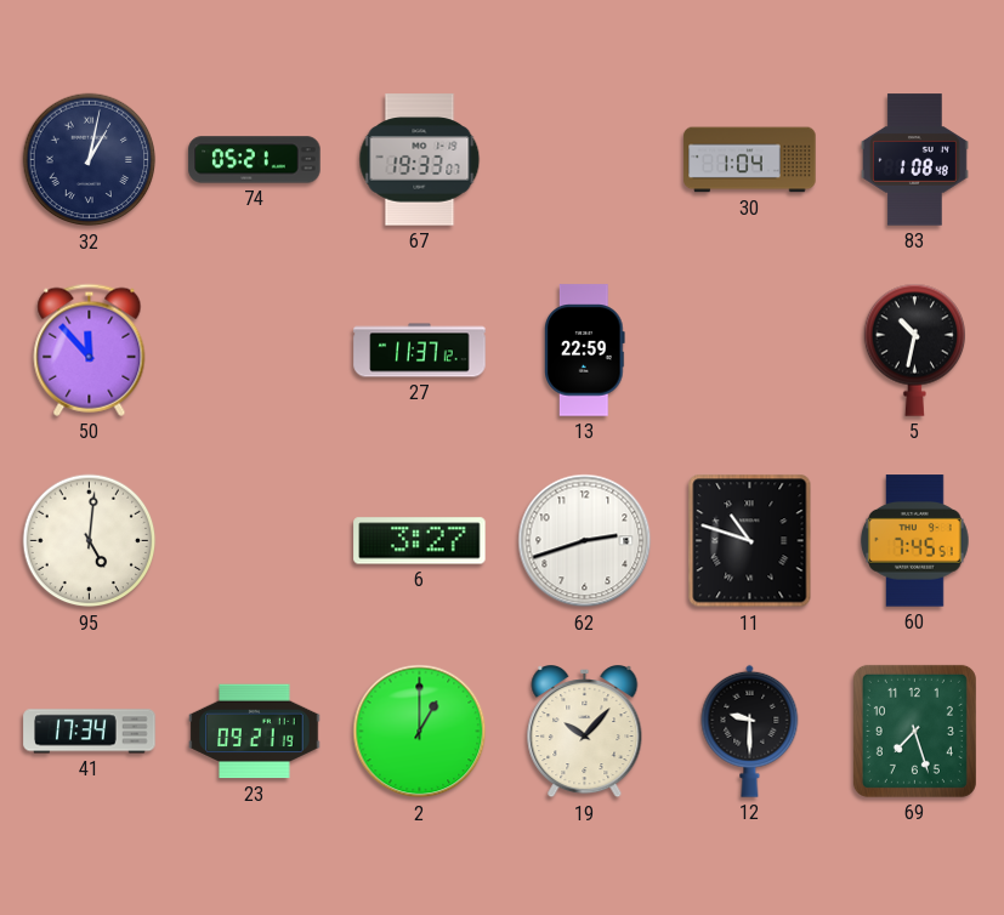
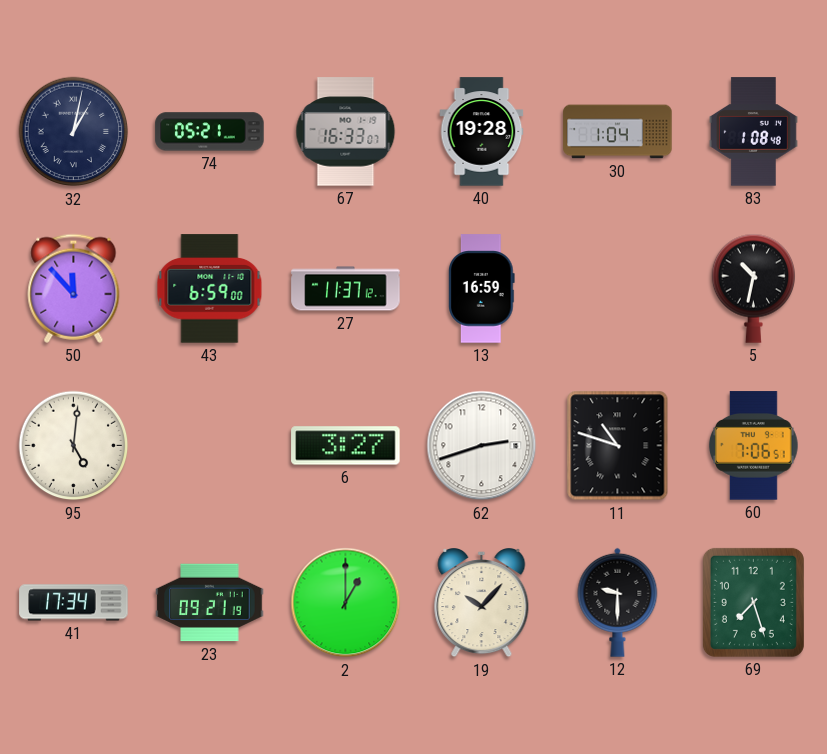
67: 19:33 -> 16:33 (346, 132)
40: none -> 19:28 (482, 132)
43: none -> 6:59 (210, 289)
13: 22:59 -> 16:59 (482, 289)
60: 7:45 -> 7:06 (754, 446)
